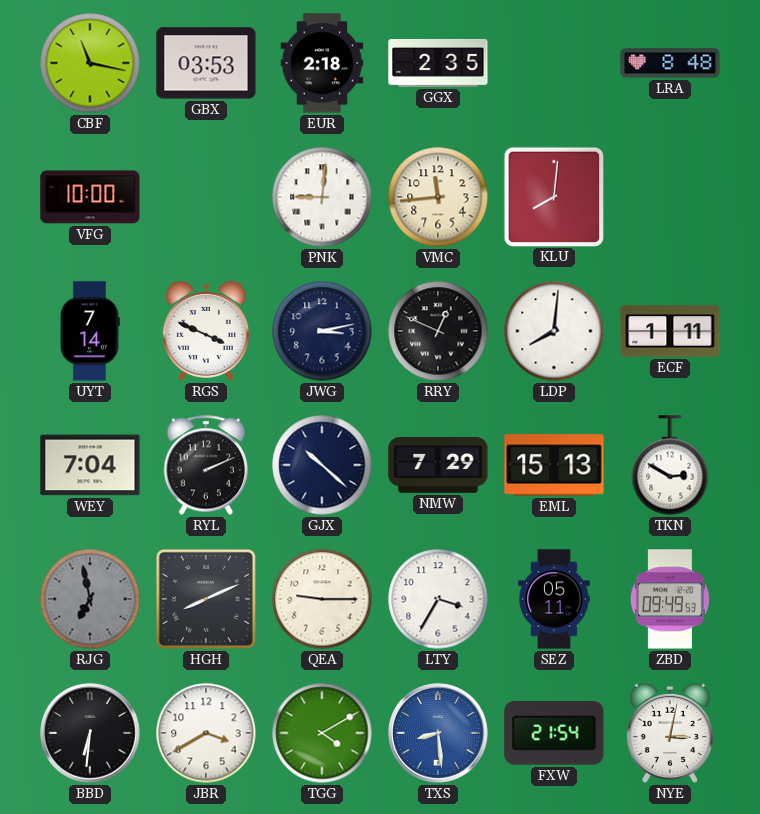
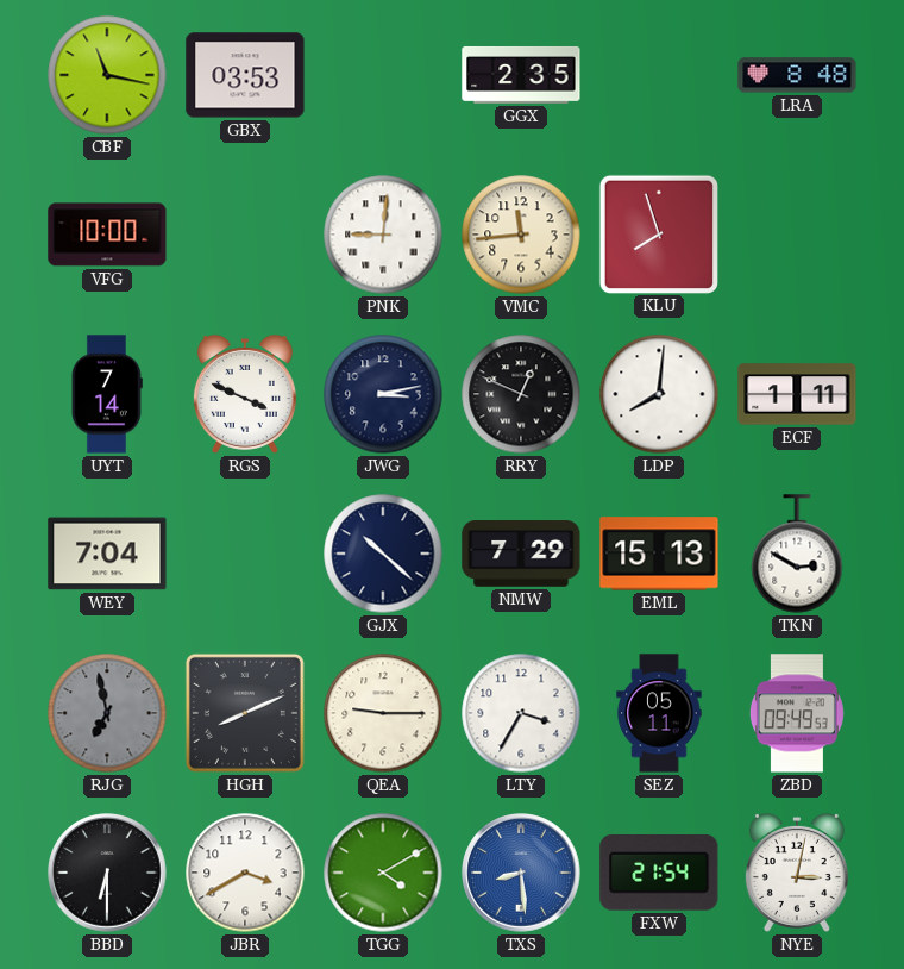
EUR: 2:18 -> none (322, 63)
KLU: 8:01 -> 7:57 (658, 233)
RYL: 2:11 -> none (206, 465)
BBD: 6:31 -> 6:30 (107, 873)
